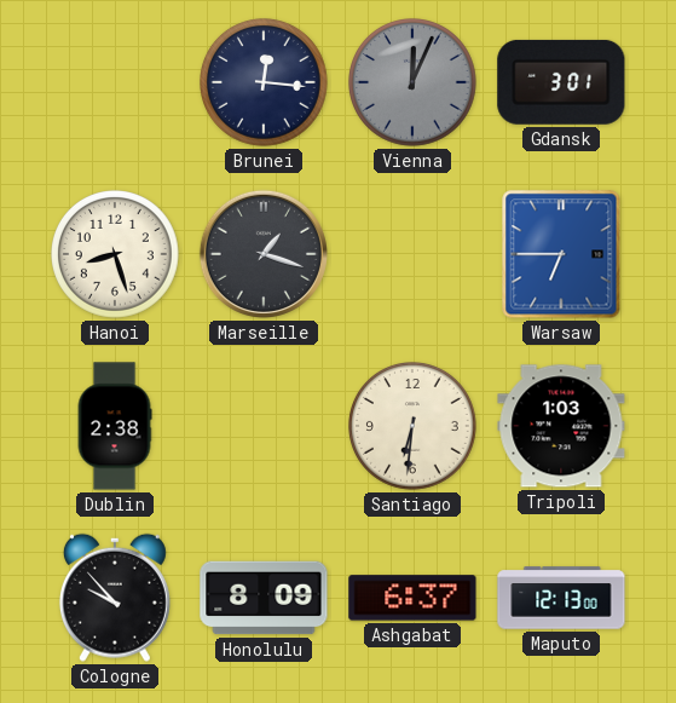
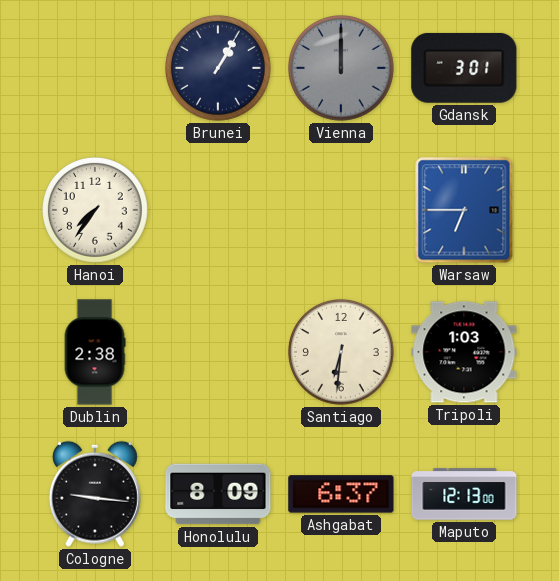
Brunei: 12:16 -> 1:05 (219, 69)
Vienna: 12:04 -> 12:00 (342, 69)
Hanoi: 8:27 -> 7:36 (96, 211)
Marseille: 1:18 -> none (264, 254)
Cologne: 9:53 -> 9:16 (95, 494)
